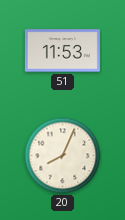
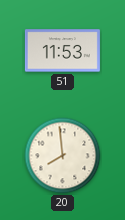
20: 8:04 -> 7:59 (63, 156)
